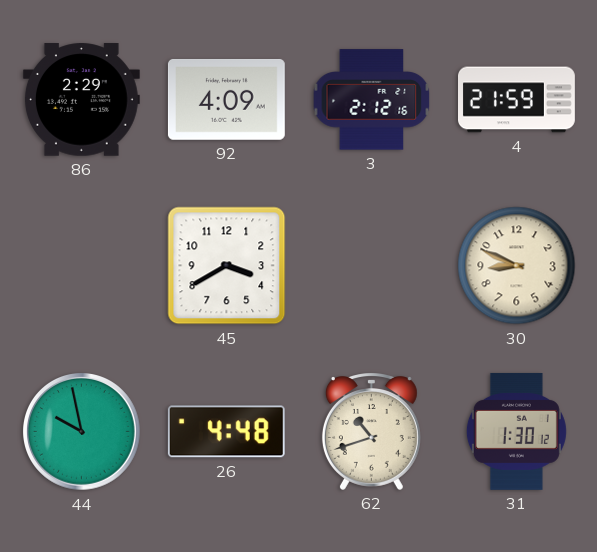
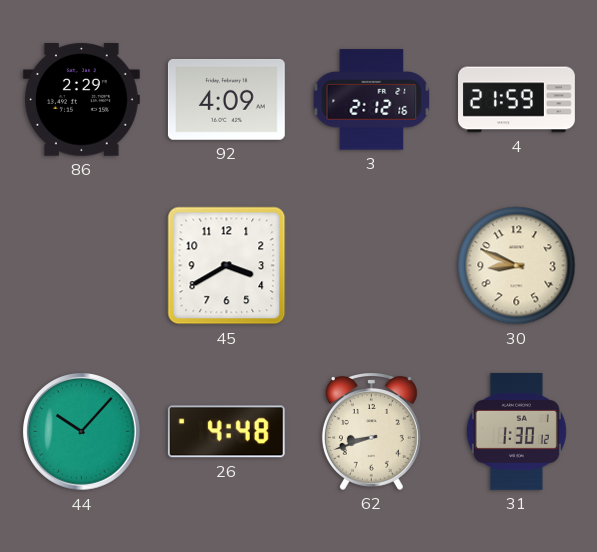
44: 9:58 -> 10:07 (82, 432)
62: 10:42 -> 8:42 (371, 431)
